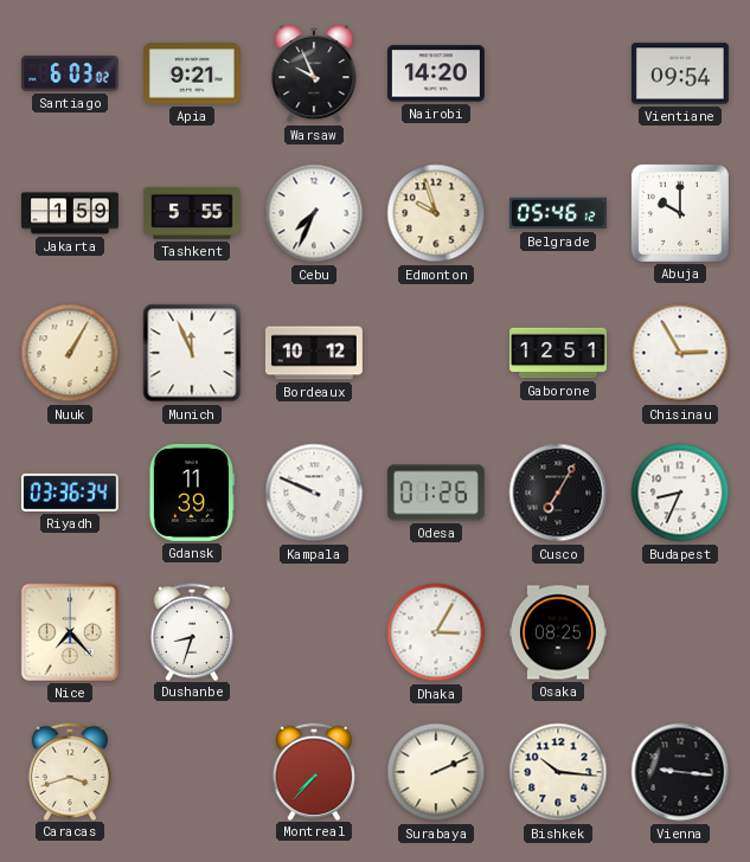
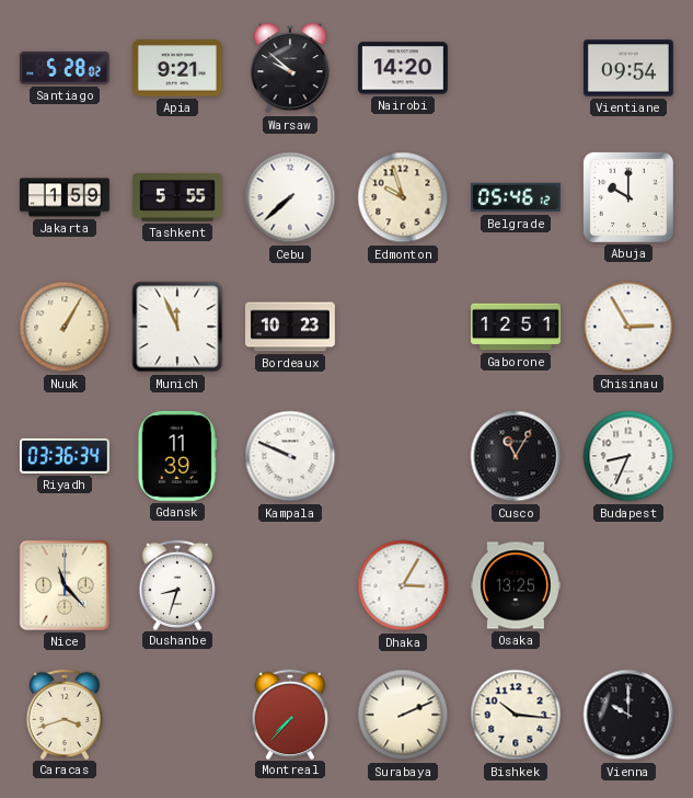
Santiago: 6:03 -> 5:28 (65, 68)
Warsaw: 9:56 -> 9:52 (290, 68)
Cebu: 7:34 -> 7:38 (290, 197)
Bordeaux: 10:12 -> 10:23 (290, 327)
Odesa: 01:26 -> none (436, 493)
Cusco: 7:05 -> 11:05 (516, 456)
Nice: 7:23 -> 11:23 (65, 585)
Osaka: 08:25 -> 13:25 (516, 585)
Vienna: 9:16 -> 10:00 (628, 715)
